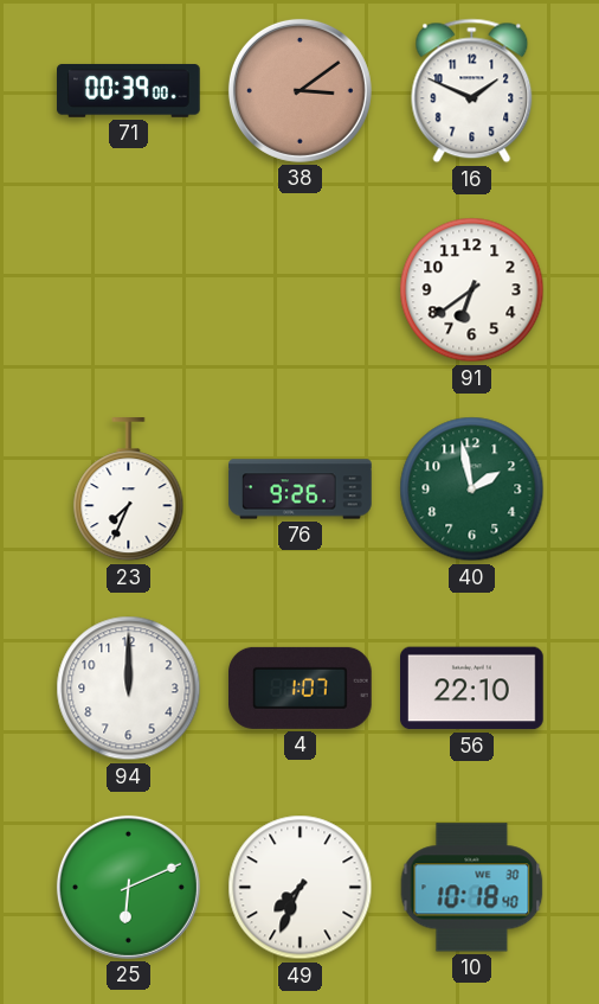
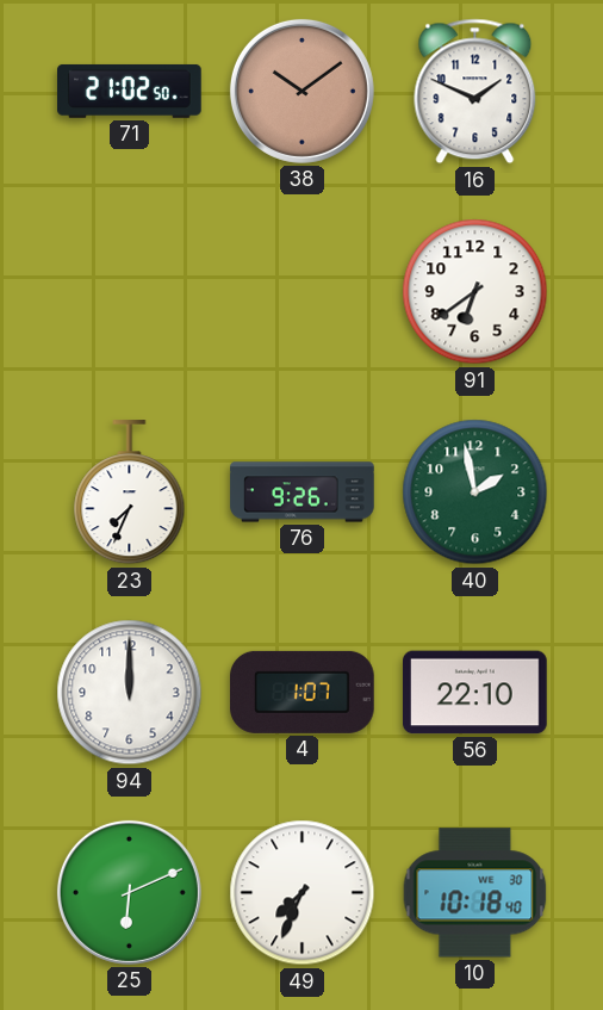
71: 00:39 -> 21:02 (130, 91)
38: 3:09 -> 10:09 (301, 91)
